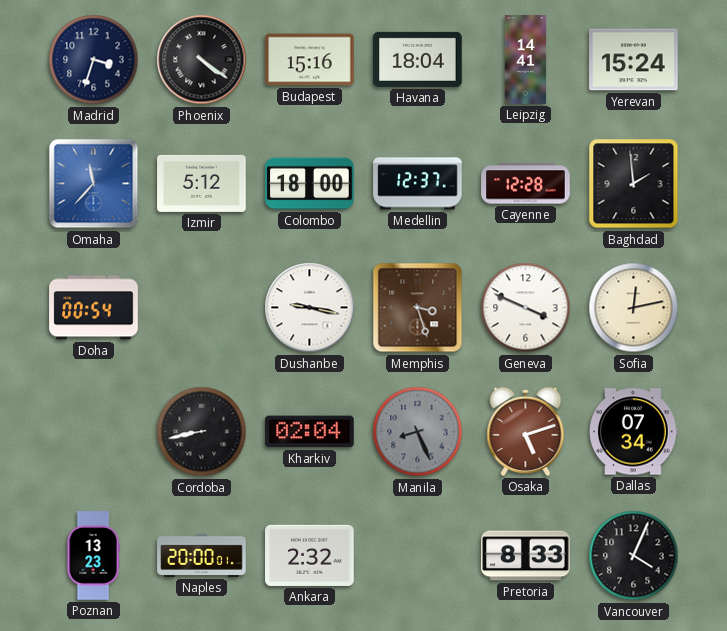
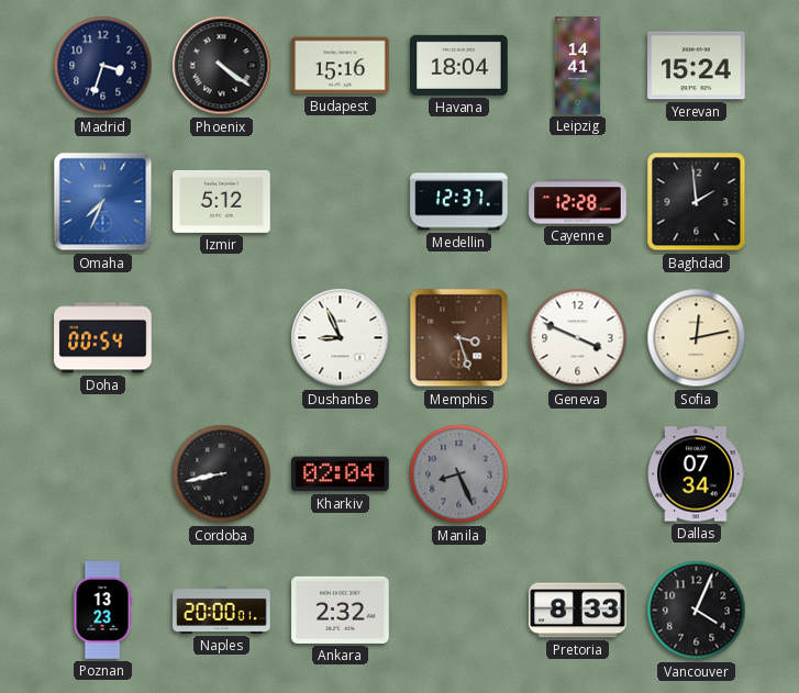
Omaha: 11:37 -> 7:34 (103, 202)
Colombo: 18:00 -> none (310, 184)
Dushanbe: 9:17 -> 8:56 (341, 338)
Osaka: 5:12 -> none (526, 431)
